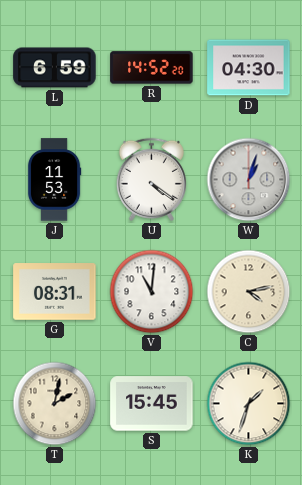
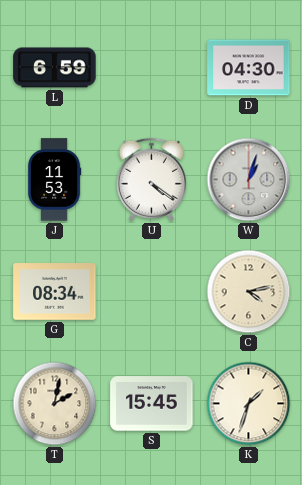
R: 14:52 -> none (152, 68)
G: 08:31 -> 08:34 (55, 292)
V: 11:01 -> none (152, 292)
